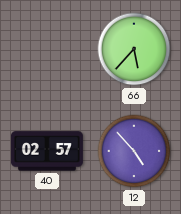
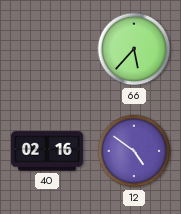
40: 02:57 -> 02:16 (47, 151)
12: 4:53 -> 4:51 (134, 151)
